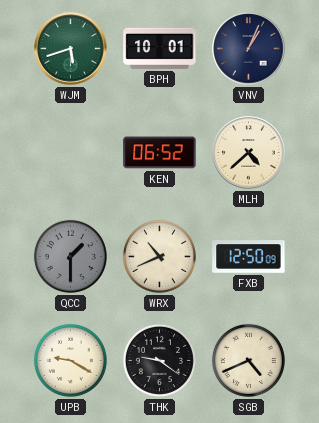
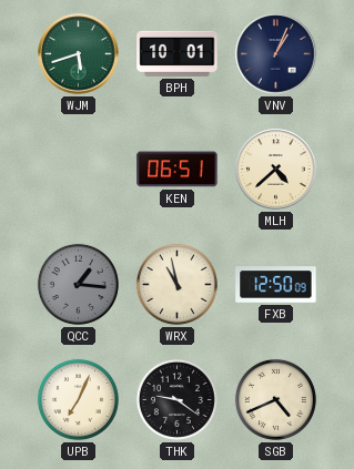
KEN: 06:52 -> 06:51 (178, 170)
QCC: 1:30 -> 1:16 (78, 284)
WRX: 10:41 -> 10:58 (176, 284)
UPB: 9:20 -> 7:04 (78, 399)
